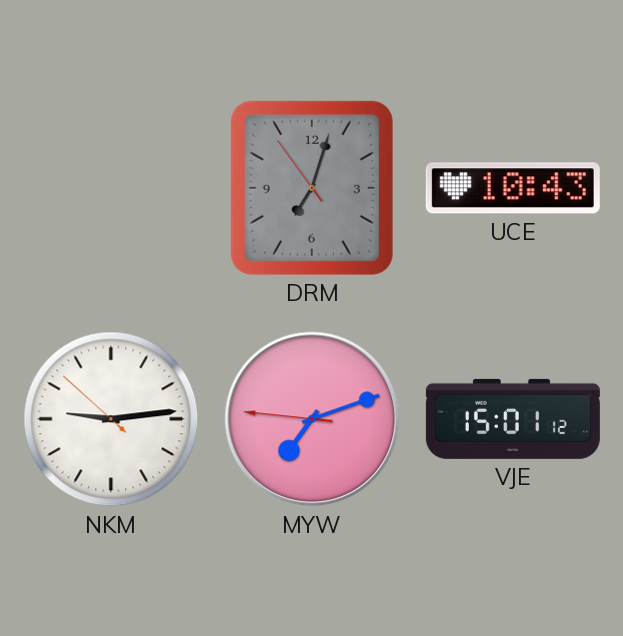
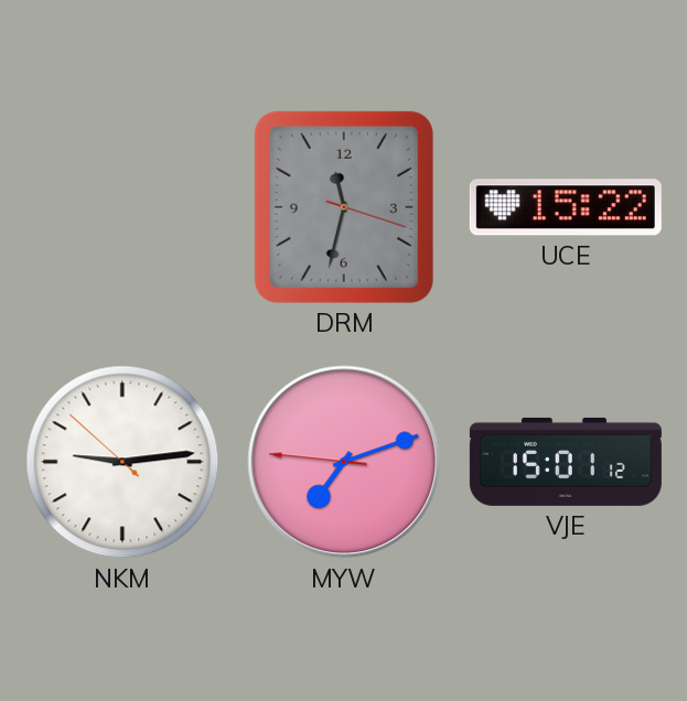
DRM: 7:02 -> 11:32 (344, 207)
UCE: 10:43 -> 15:22 (566, 207)
